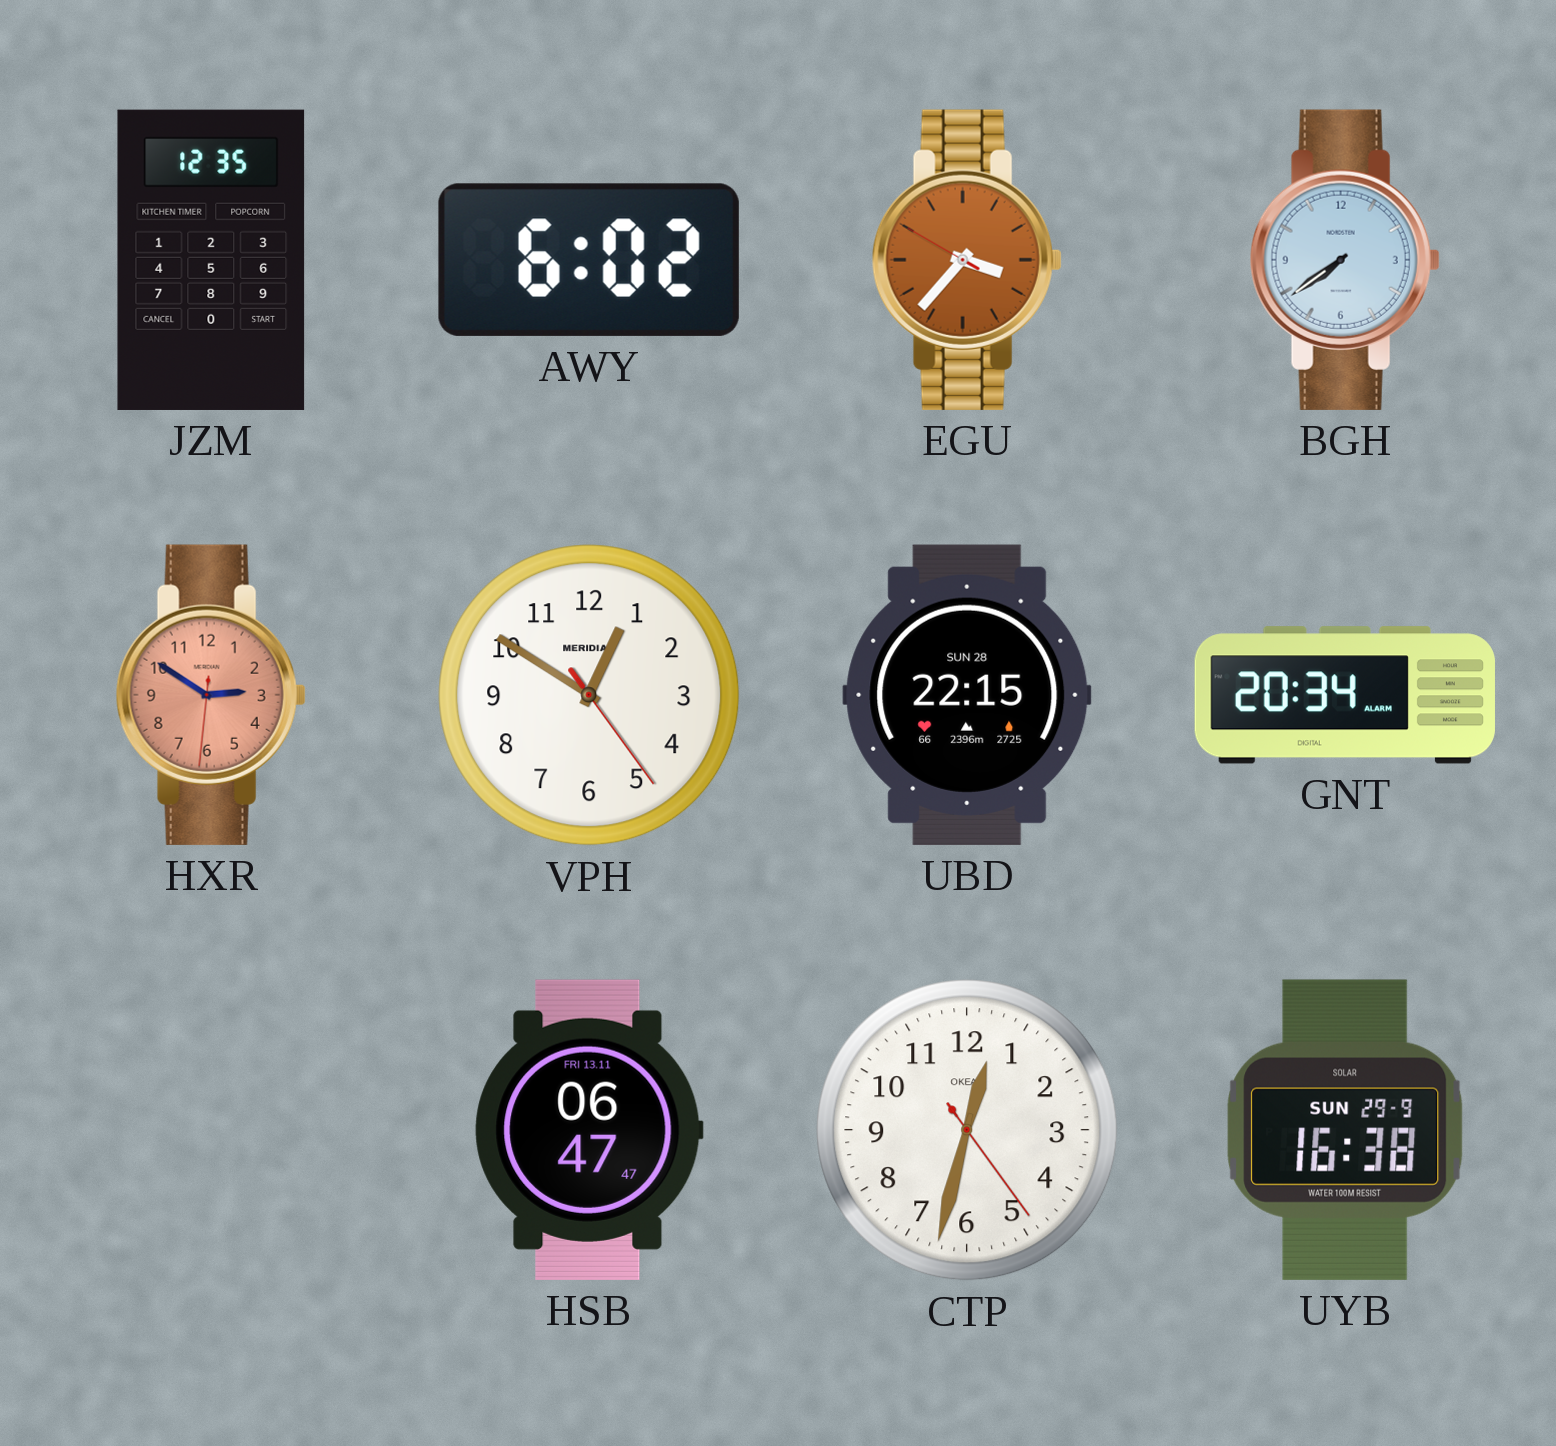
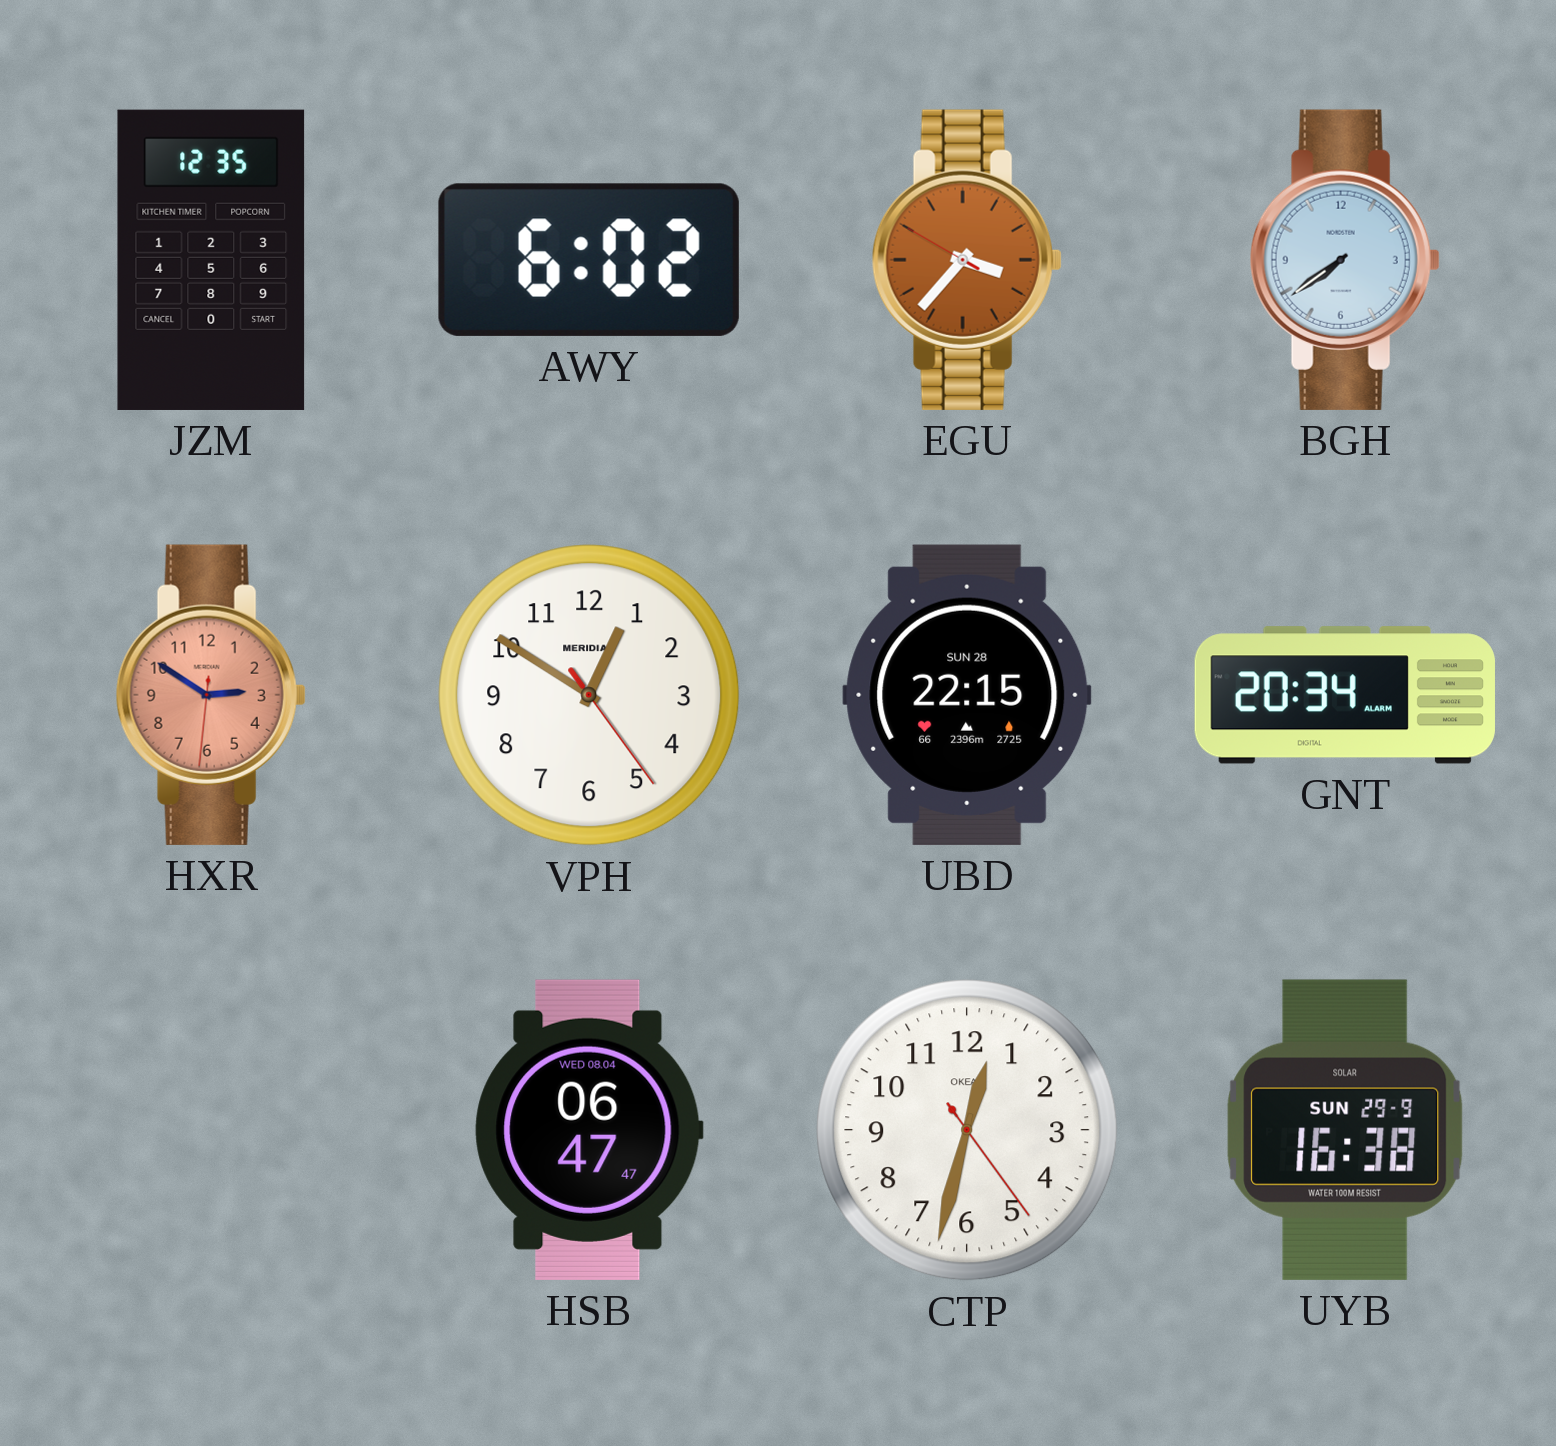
HSB date: FRI 13.11 -> WED 08.04 (589, 1130)
